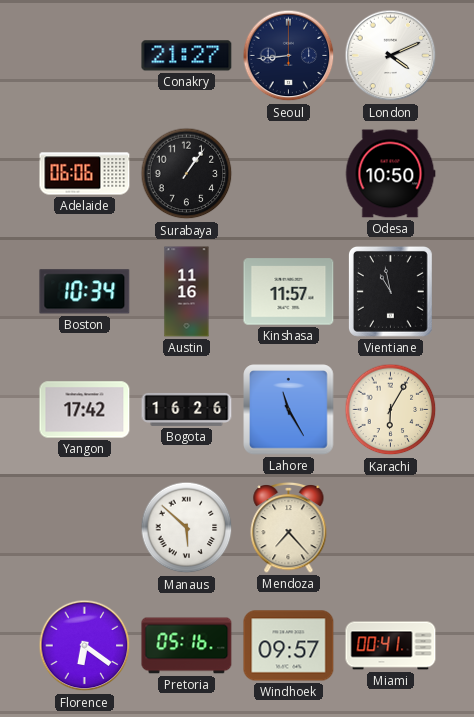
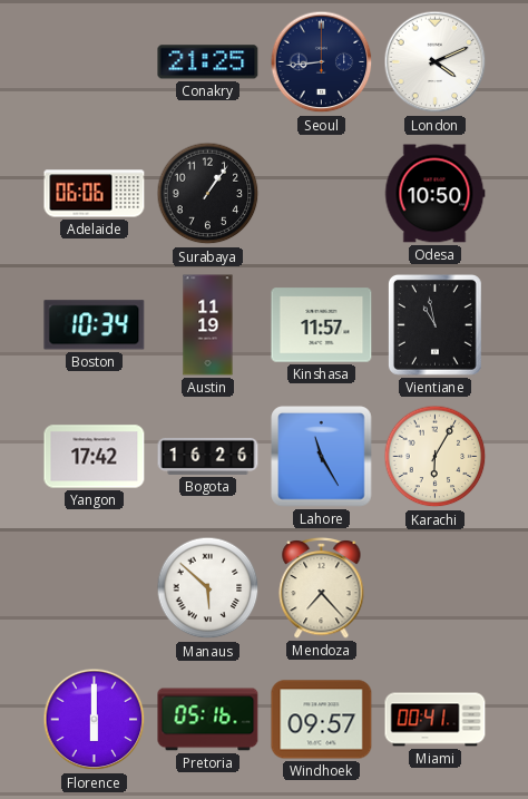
Conakry: 21:27 -> 21:25 (208, 62)
Austin: 11:16 -> 11:19 (208, 325)
Florence: 6:21 -> 6:00 (95, 720)
